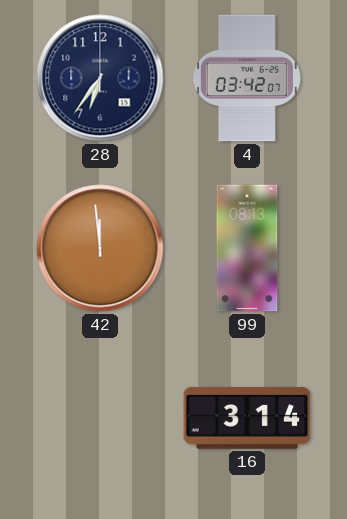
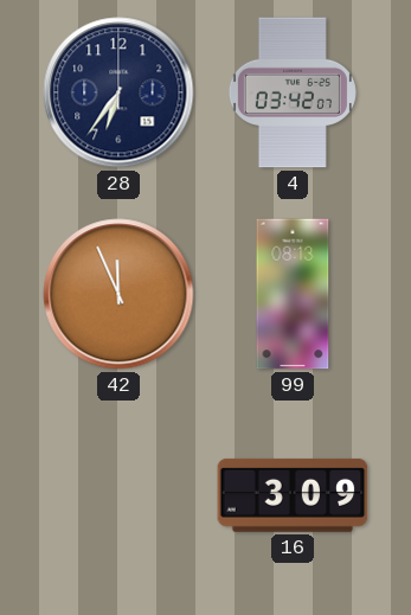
42: 11:59 -> 11:56 (118, 294)
16: 3:14 -> 3:09 (293, 495)
